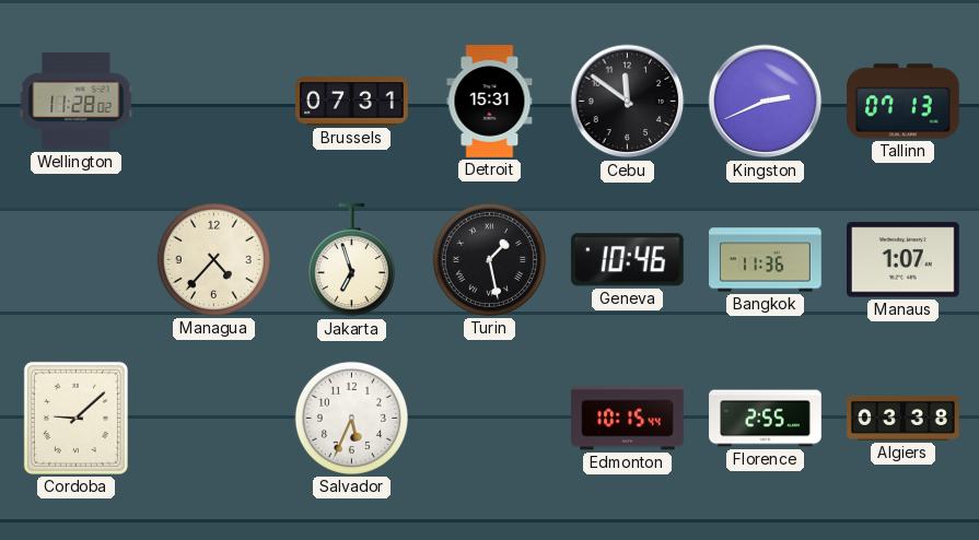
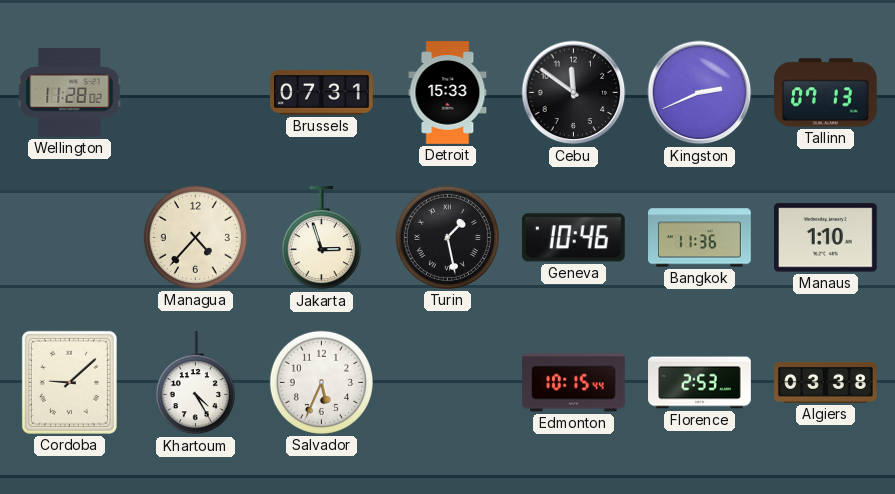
Detroit: 15:31 -> 15:33 (448, 93)
Jakarta: 6:57 -> 2:57 (321, 239)
Manaus: 1:07 -> 1:10 (826, 238)
Khartoum: none -> 4:25 (195, 384)
Florence: 2:55 -> 2:53 (700, 383)
